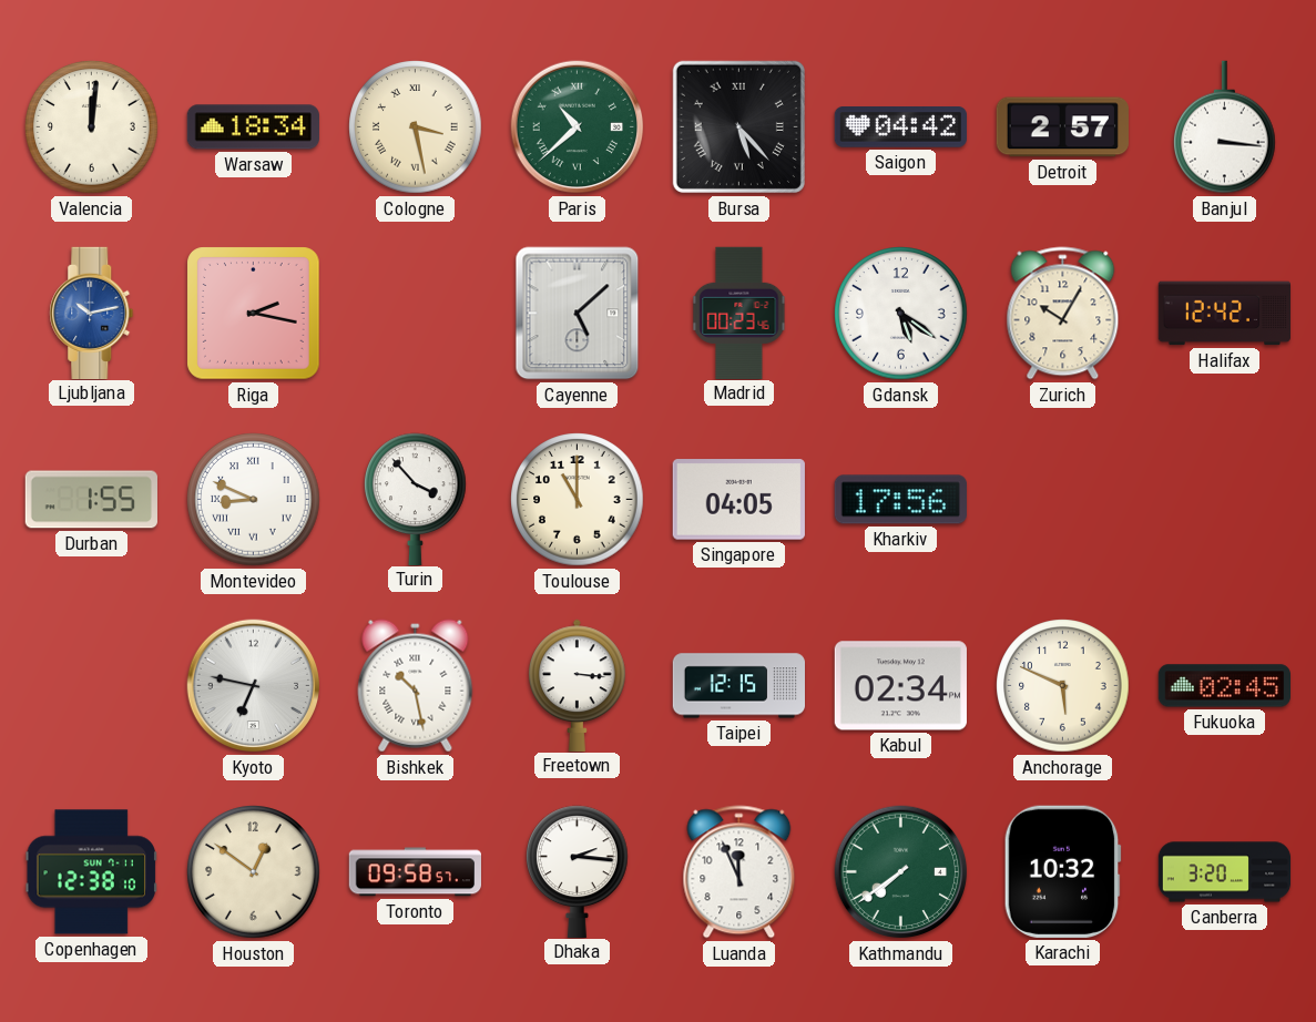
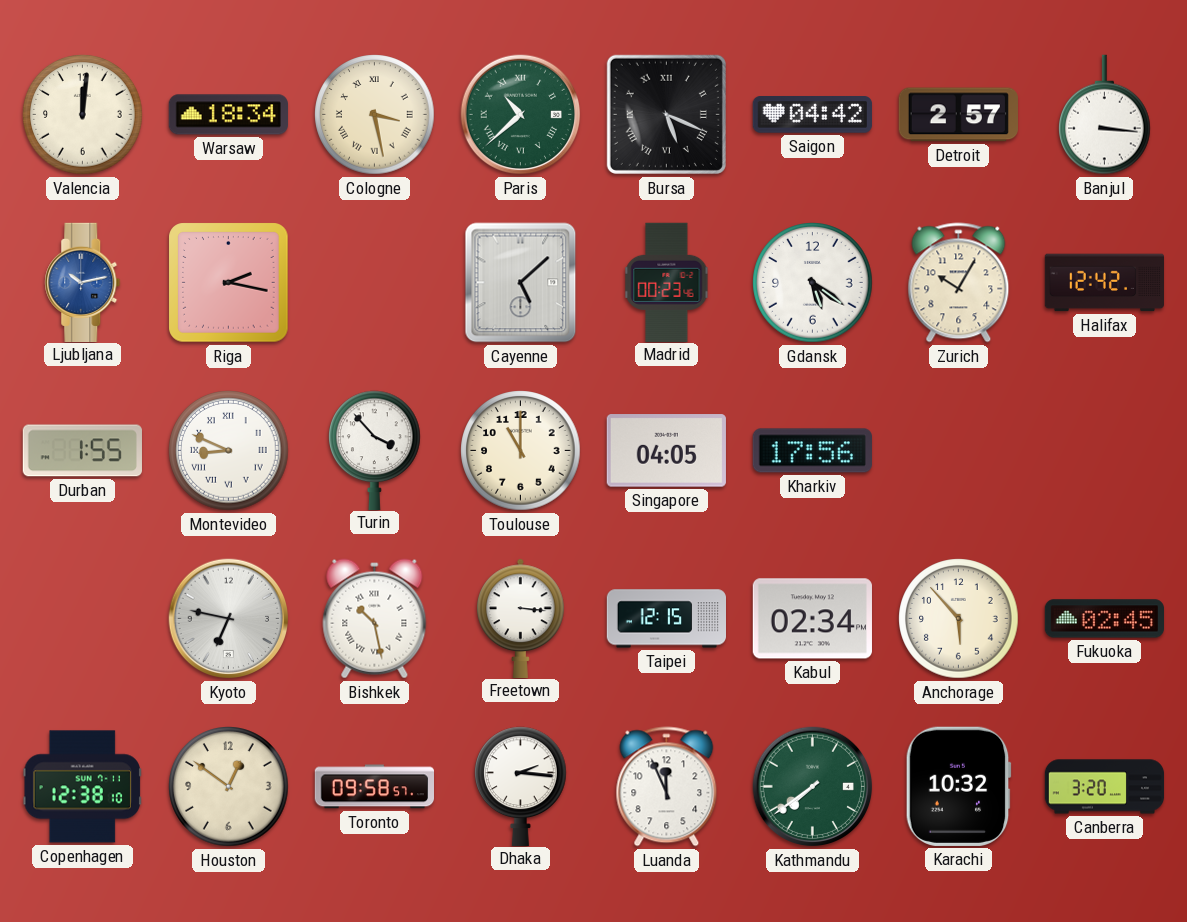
Bursa: 5:23 -> 5:19 (666, 114)
Anchorage: 5:49 -> 5:53 (959, 619)
